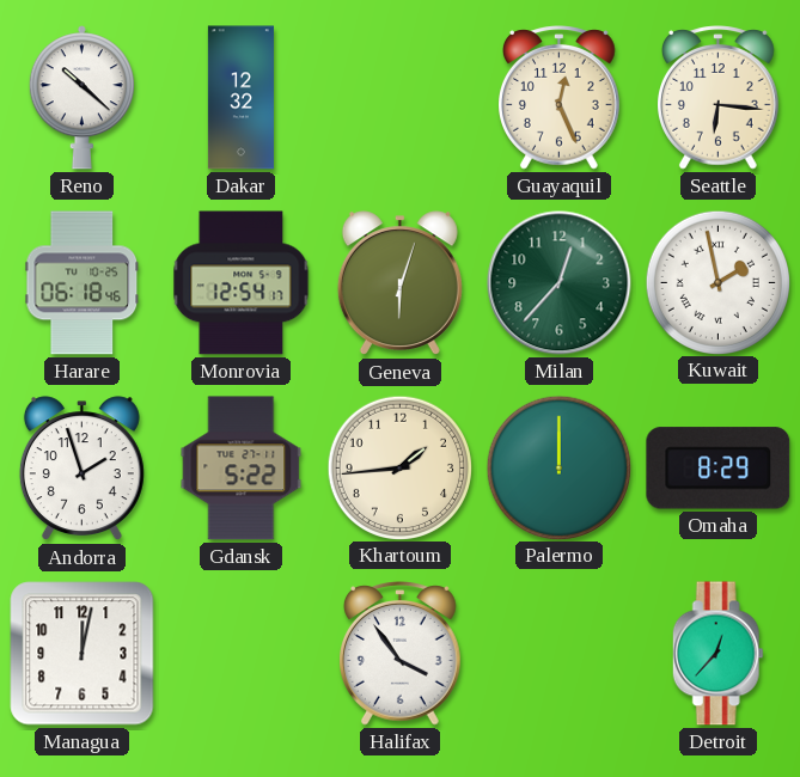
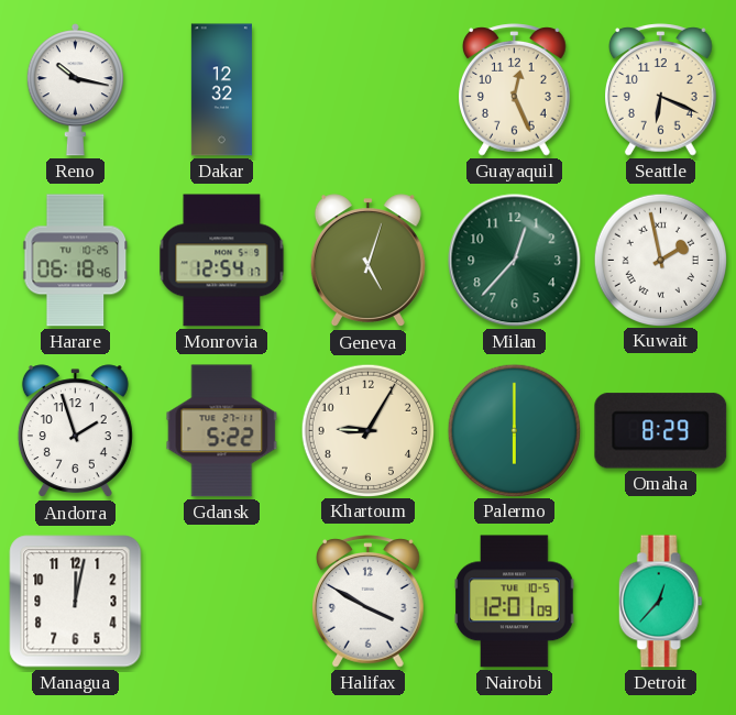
Reno: 10:22 -> 10:17 (75, 90)
Seattle: 6:16 -> 6:19 (661, 90)
Geneva: 6:03 -> 5:03 (367, 261)
Khartoum: 1:44 -> 9:05 (367, 430)
Palermo: 12:00 -> 6:00 (514, 430)
Halifax: 3:54 -> 3:50 (369, 602)
Nairobi: none -> 12:01 (515, 602)
